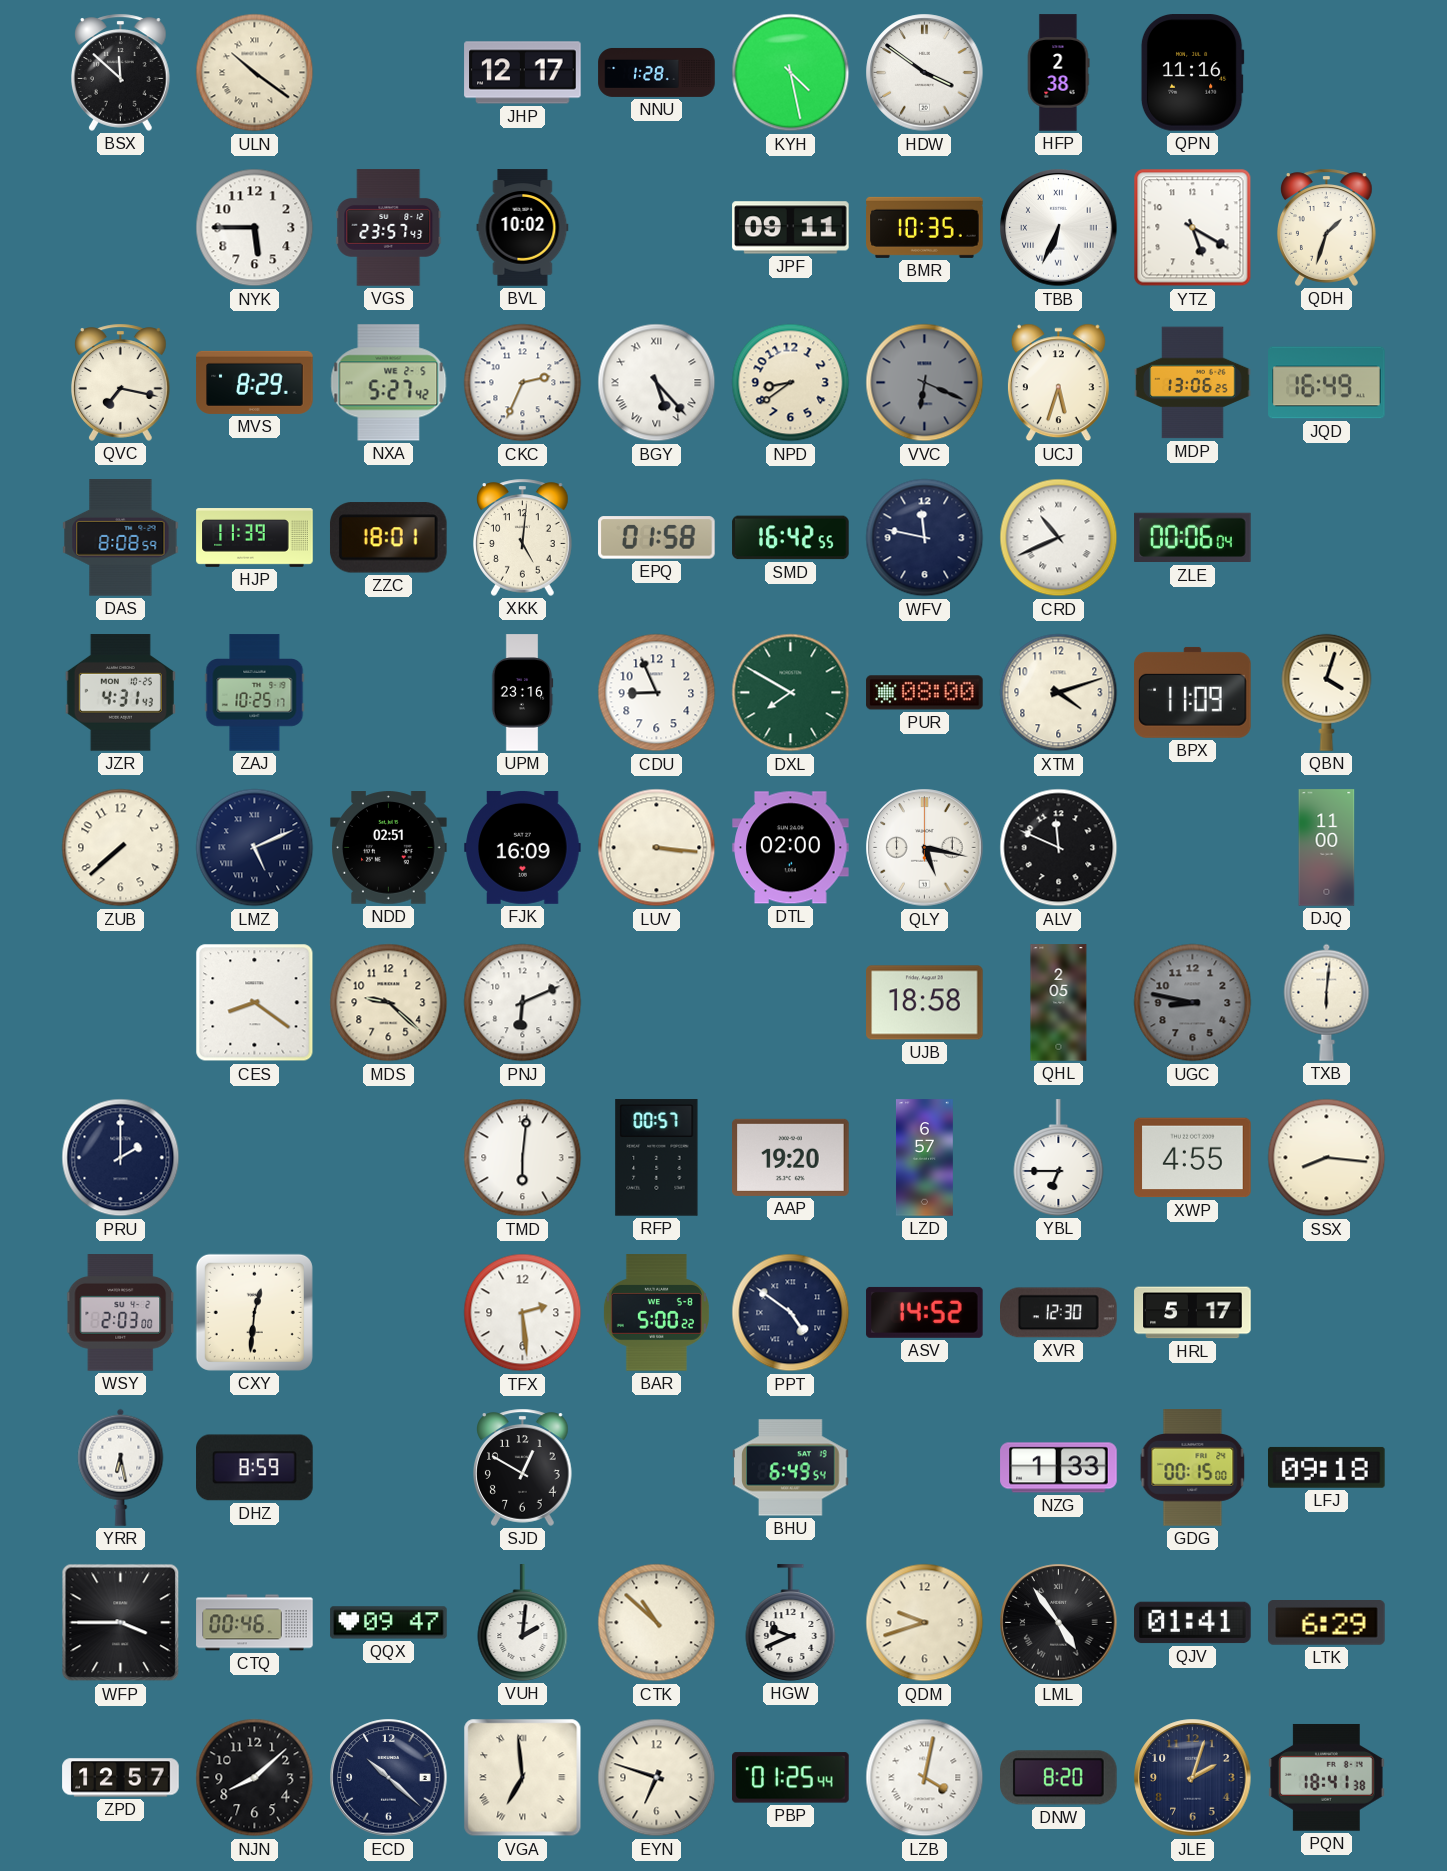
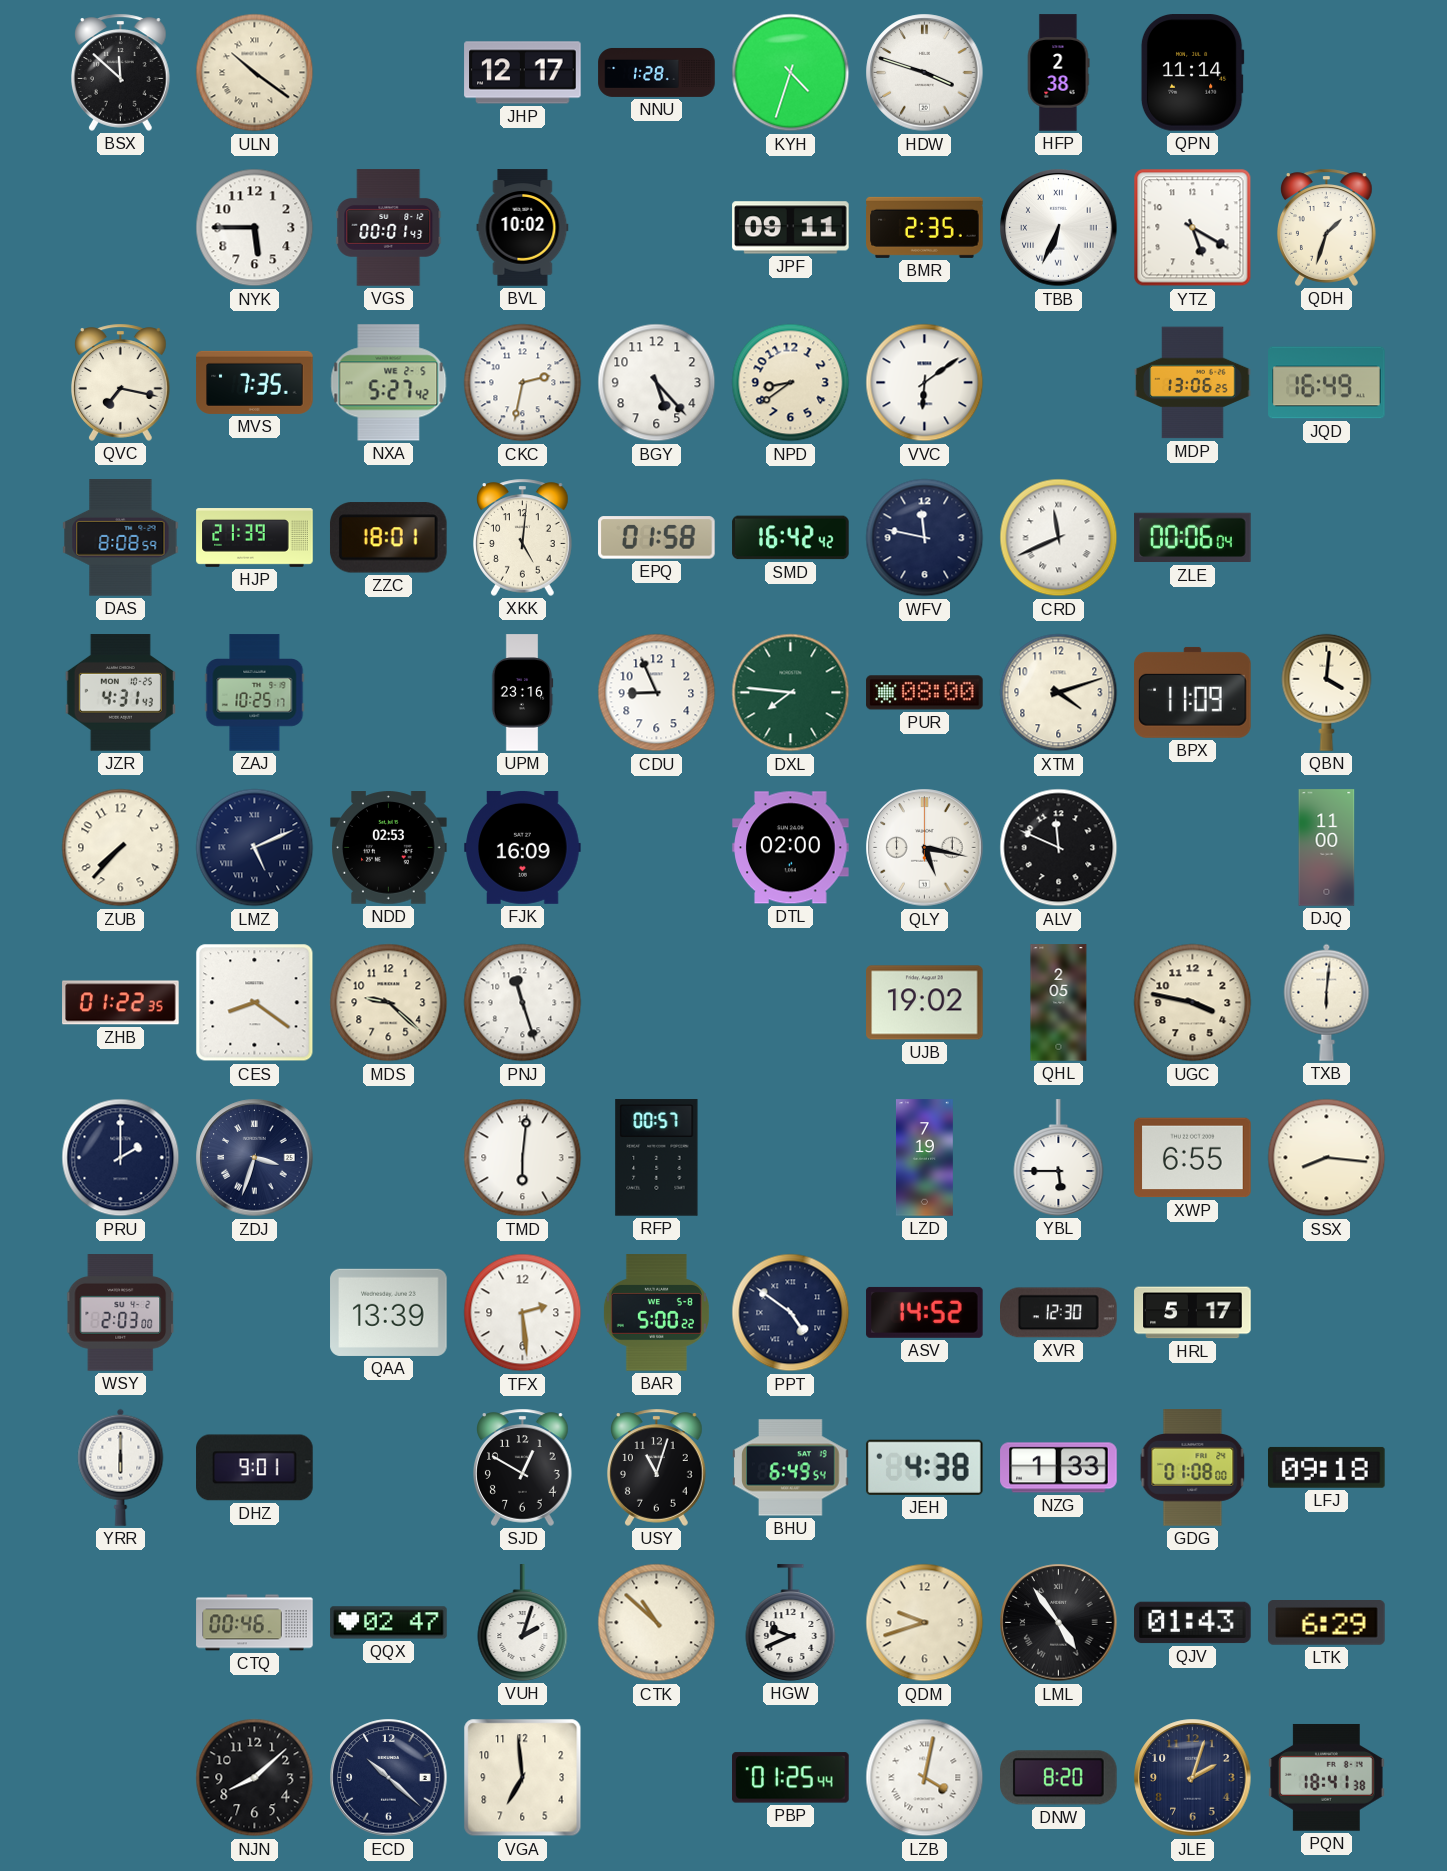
KYH: 4:28 -> 4:33 (791, 73)
HDW: 3:51 -> 3:48 (925, 73)
QPN: 11:16 -> 11:14 (1192, 73)
VGS: 23:57 -> 00:01 (389, 228)
BMR: 10:35 -> 2:35 (925, 227)
MVS: 8:29 -> 7:35 (255, 382)
CKC: 2:34 -> 2:32 (523, 383)
BGY numerals: Roman -> Arabic (657, 383)
VVC: 6:19 -> 6:09 (925, 383)
VVC dial: grey -> white (925, 383)
UCJ: 5:33 -> none (1058, 383)
HJP: 11:39 -> 21:39 (255, 538)
SMD: 16:42:55 -> 16:42:42 (791, 538)
CRD: 10:41 -> 11:41 (1059, 538)
DXL: 7:50 -> 7:46 (791, 693)
QBN: 4:03 -> 4:01 (1327, 692)
ZUB: 7:38 -> 7:37 (121, 848)
NDD: 02:51 -> 02:53 (389, 848)
LUV: 3:16 -> none (657, 848)
ZHB: none -> 01:22 (121, 1003)
PNJ: 6:11 -> 11:27 (523, 1003)
UJB: 18:58 -> 19:02 (925, 1003)
UGC: 8:47 -> 3:47 (1193, 1003)
UGC dial: grey -> cream (1193, 1003)
ZDJ: none -> 3:33 (255, 1158)
AAP: 19:20 -> none (791, 1157)
LZD: 6:57 -> 7:19 (924, 1158)
YBL: 6:45 -> 5:45 (1059, 1158)
XWP: 4:55 -> 6:55 (1193, 1158)
CXY: 12:31 -> none (254, 1312)
QAA: none -> 13:39 (389, 1312)
YRR: 6:28 -> 6:00 (121, 1467)
DHZ: 8:59 -> 9:01 (255, 1468)
USY: none -> 11:03 (657, 1467)
JEH: none -> 4:38 (924, 1467)
GDG: 00:15 -> 01:08 (1193, 1468)
WFP: 3:45 -> none (121, 1623)
QQX: 09:47 -> 02:47 (389, 1623)
VUH: 2:01 -> 2:03 (523, 1623)
QJV: 01:41 -> 01:43 (1193, 1623)
ZPD: 12:57 -> none (121, 1778)
VGA numerals: Roman -> Arabic (523, 1778)
EYN: 6:48 -> none (657, 1778)
